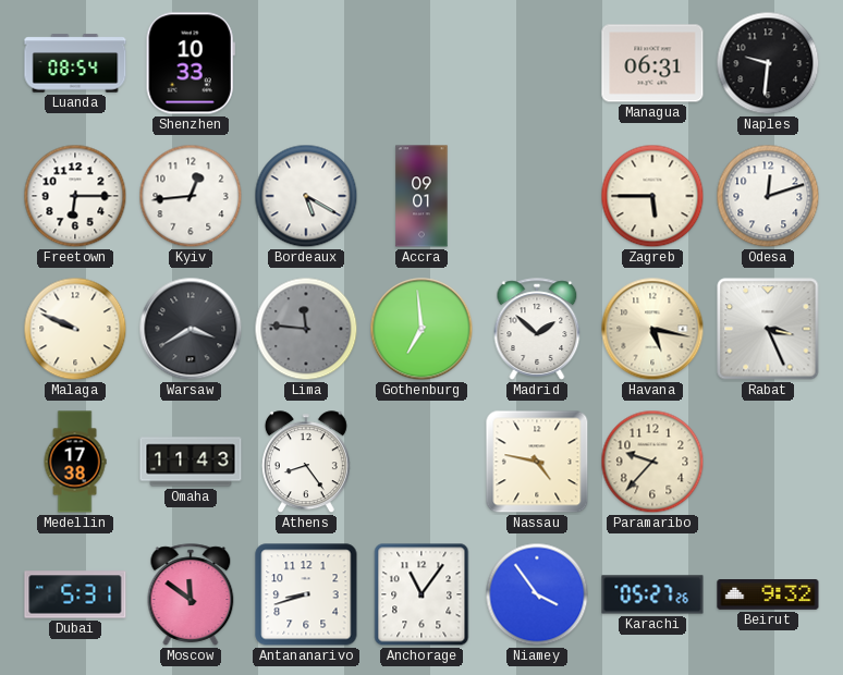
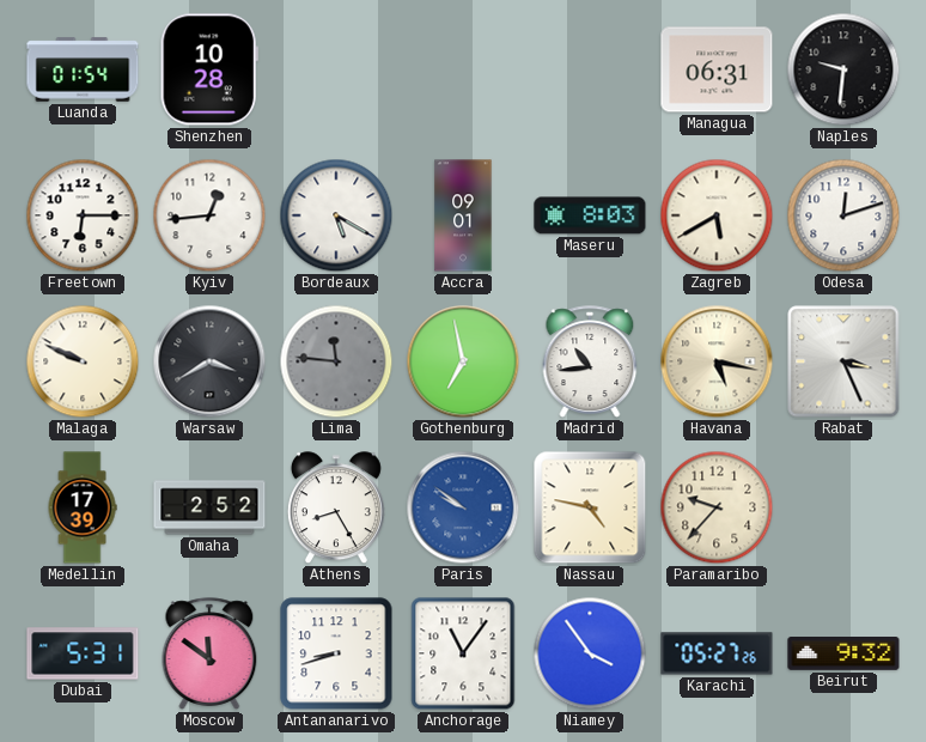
Luanda: 08:54 -> 01:54 (83, 69)
Shenzhen: 10:33 -> 10:28 (209, 69)
Maseru: none -> 8:03 (590, 215)
Zagreb: 5:45 -> 5:40 (717, 215)
Gothenburg: 6:59 -> 6:58 (463, 361)
Madrid: 1:52 -> 10:44 (590, 361)
Medellin: 17:38 -> 17:39 (83, 507)
Omaha: 11:43 -> 2:52 (209, 507)
Athens: 8:24 -> 8:25 (336, 509)
Paris: none -> 9:51 (463, 507)
